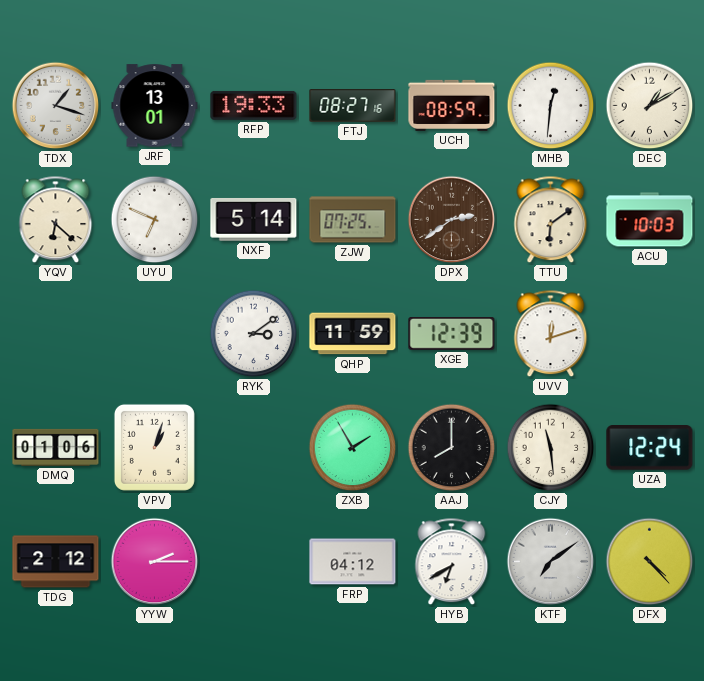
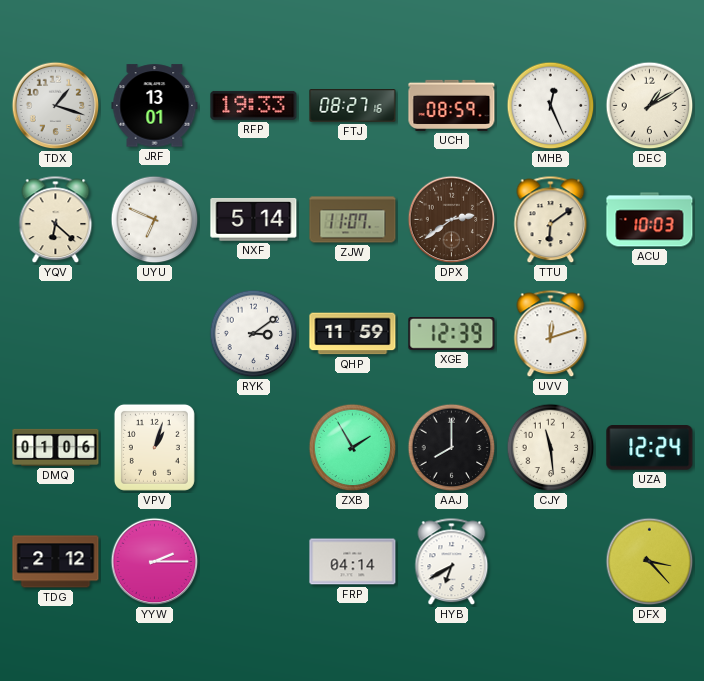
MHB: 12:31 -> 12:26 (551, 106)
ZJW: 07:25 -> 11:07 (353, 220)
FRP: 04:12 -> 04:14 (353, 562)
KTF: 7:09 -> none (551, 562)
DFX: 4:23 -> 3:23 (650, 562)
